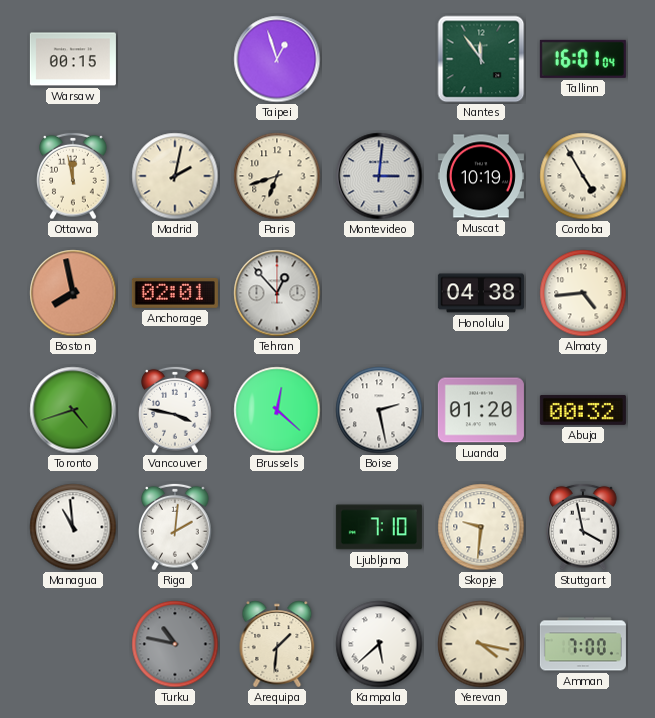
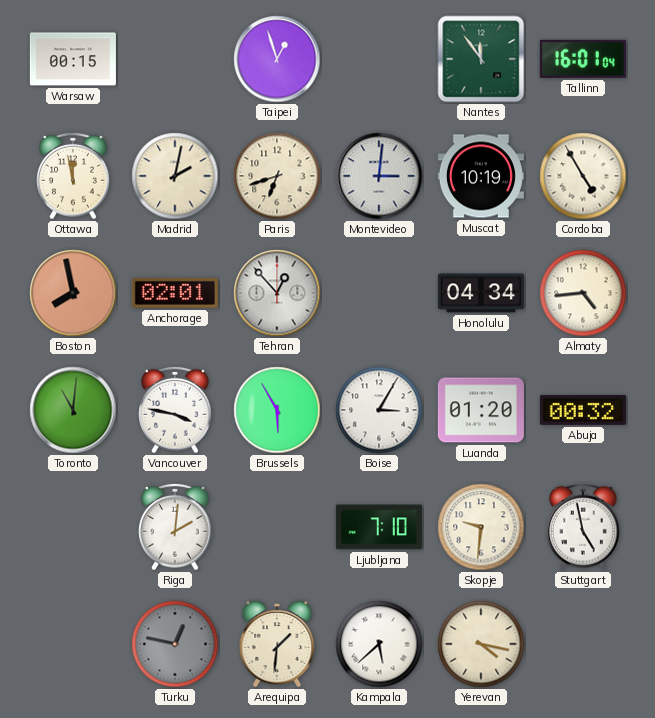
Honolulu: 04:38 -> 04:34 (481, 293)
Toronto: 4:42 -> 11:01 (73, 410)
Brussels: 12:22 -> 5:55 (277, 410)
Boise: 2:28 -> 3:05 (379, 410)
Managua: 10:59 -> none (73, 527)
Stuttgart: 3:58 -> 4:58 (583, 527)
Turku: 10:47 -> 12:47 (175, 644)
Amman: 7:00 -> none (583, 644)
